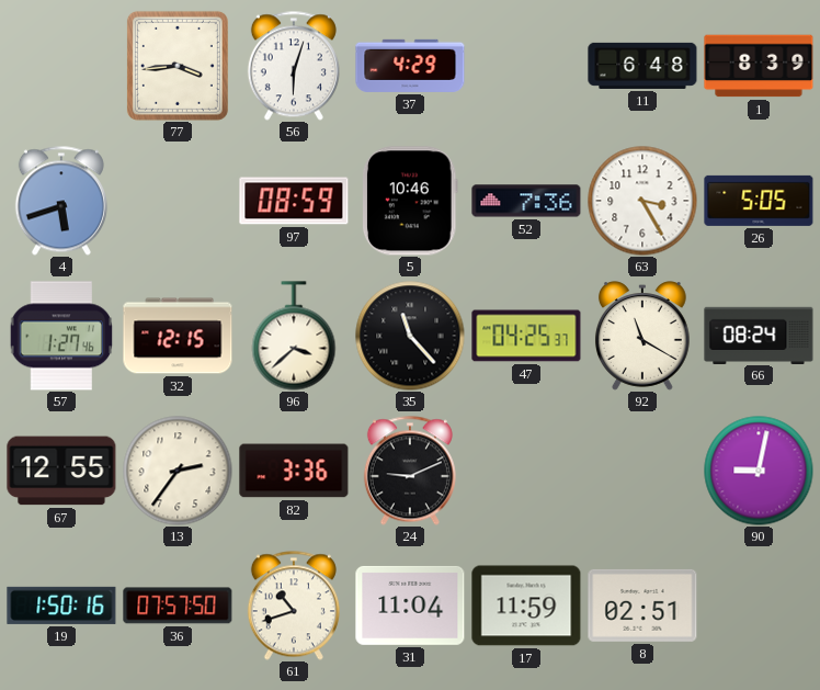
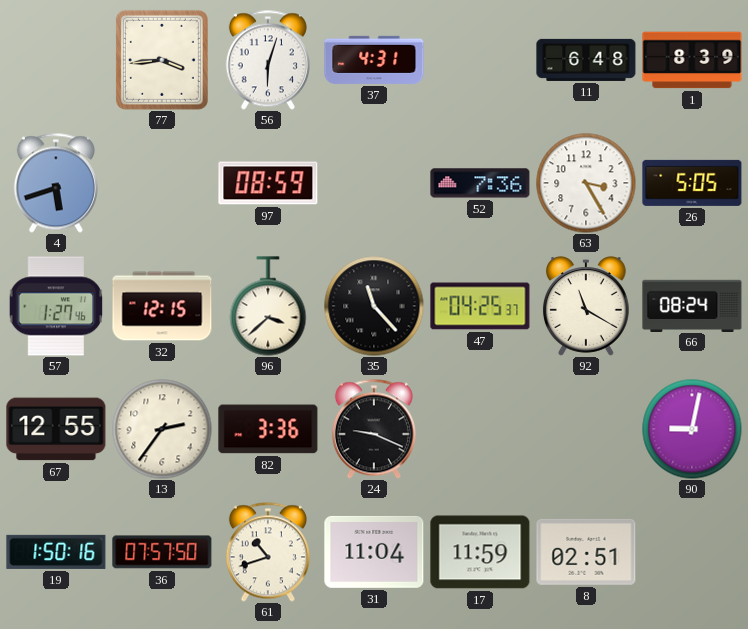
37: 4:29 -> 4:31 (374, 60)
5: 10:46 -> none (410, 201)
24: 9:11 -> 9:19 (374, 429)
